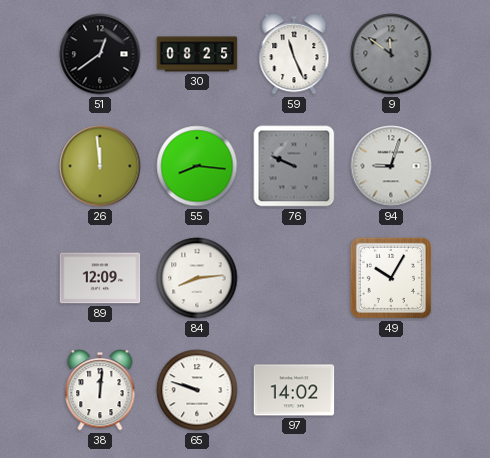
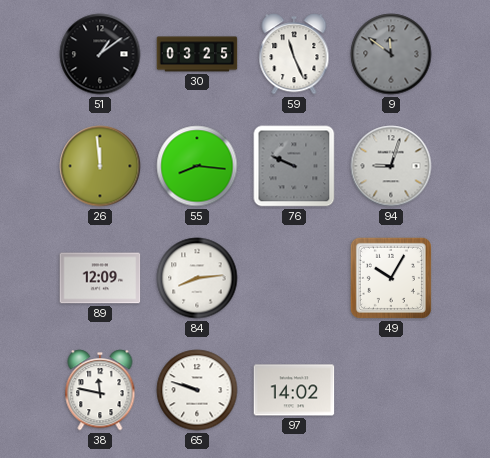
51: 12:39 -> 1:09 (100, 54)
30: 08:25 -> 03:25 (197, 54)
38: 12:01 -> 11:47 (100, 390)
